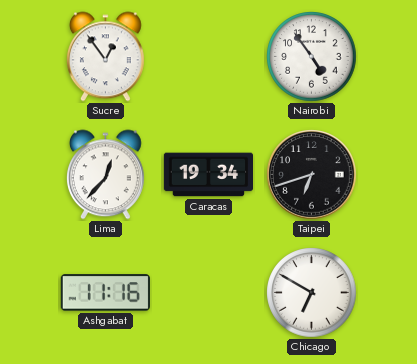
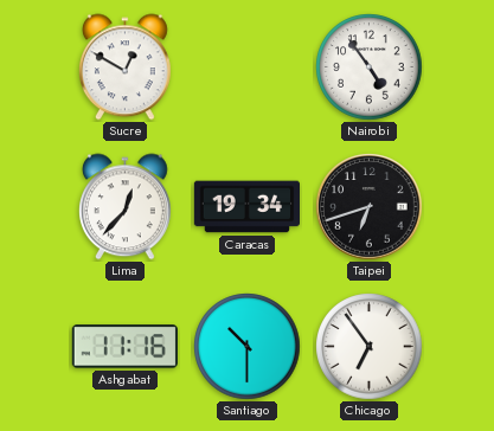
Sucre: 12:54 -> 12:50 (124, 67)
Santiago: none -> 10:30 (248, 347)
Chicago: 6:50 -> 6:54 (370, 347)
